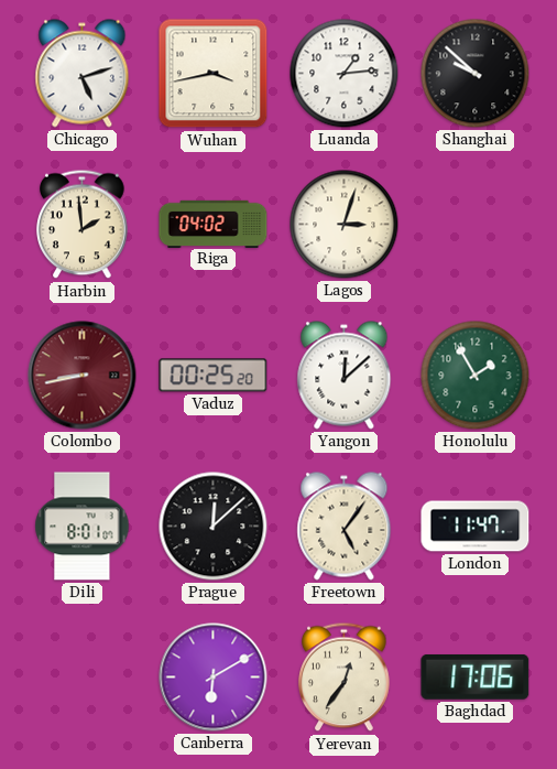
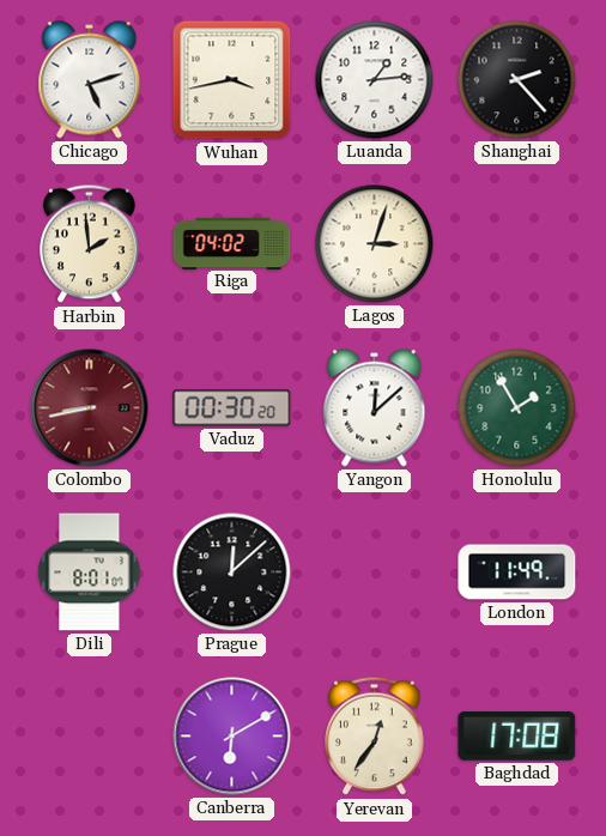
Shanghai: 9:52 -> 2:23 (517, 80)
Vaduz: 00:25 -> 00:30 (232, 408)
Freetown: 5:06 -> none (345, 527)
London: 11:47 -> 11:49 (517, 573)
Baghdad: 17:06 -> 17:08 (517, 735)
